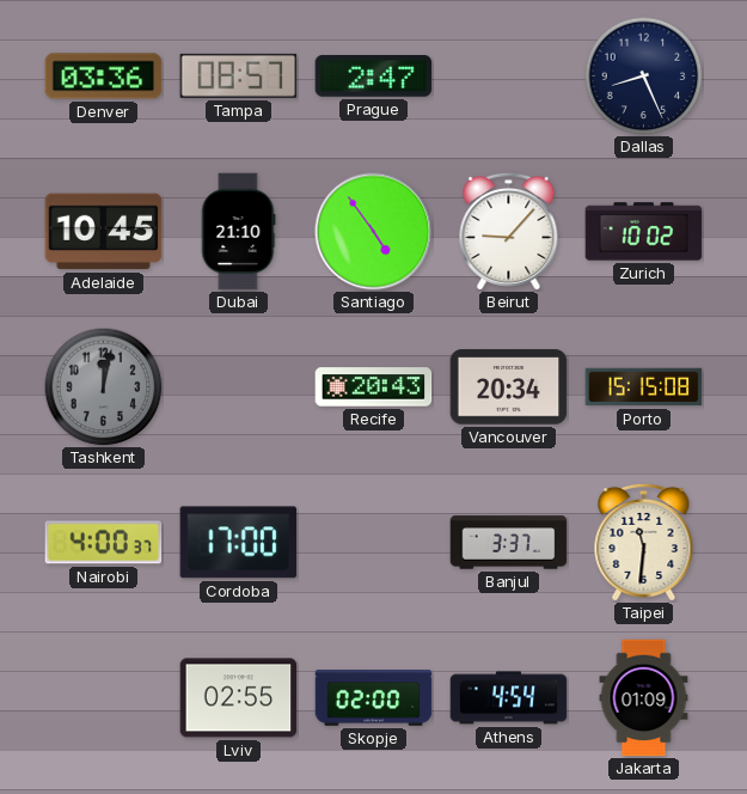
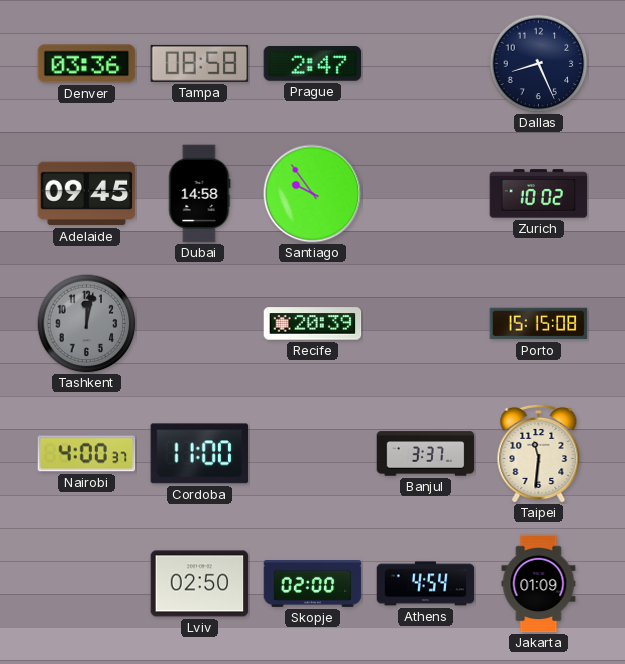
Tampa: 08:57 -> 08:58 (200, 63)
Adelaide: 10:45 -> 09:45 (87, 194)
Dubai: 21:10 -> 14:58 (199, 194)
Santiago: 4:54 -> 9:54 (313, 194)
Beirut: 9:07 -> none (509, 231)
Recife: 20:43 -> 20:39 (313, 324)
Vancouver: 20:34 -> none (509, 387)
Cordoba: 17:00 -> 11:00 (200, 454)
Lviv: 02:55 -> 02:50 (200, 584)
